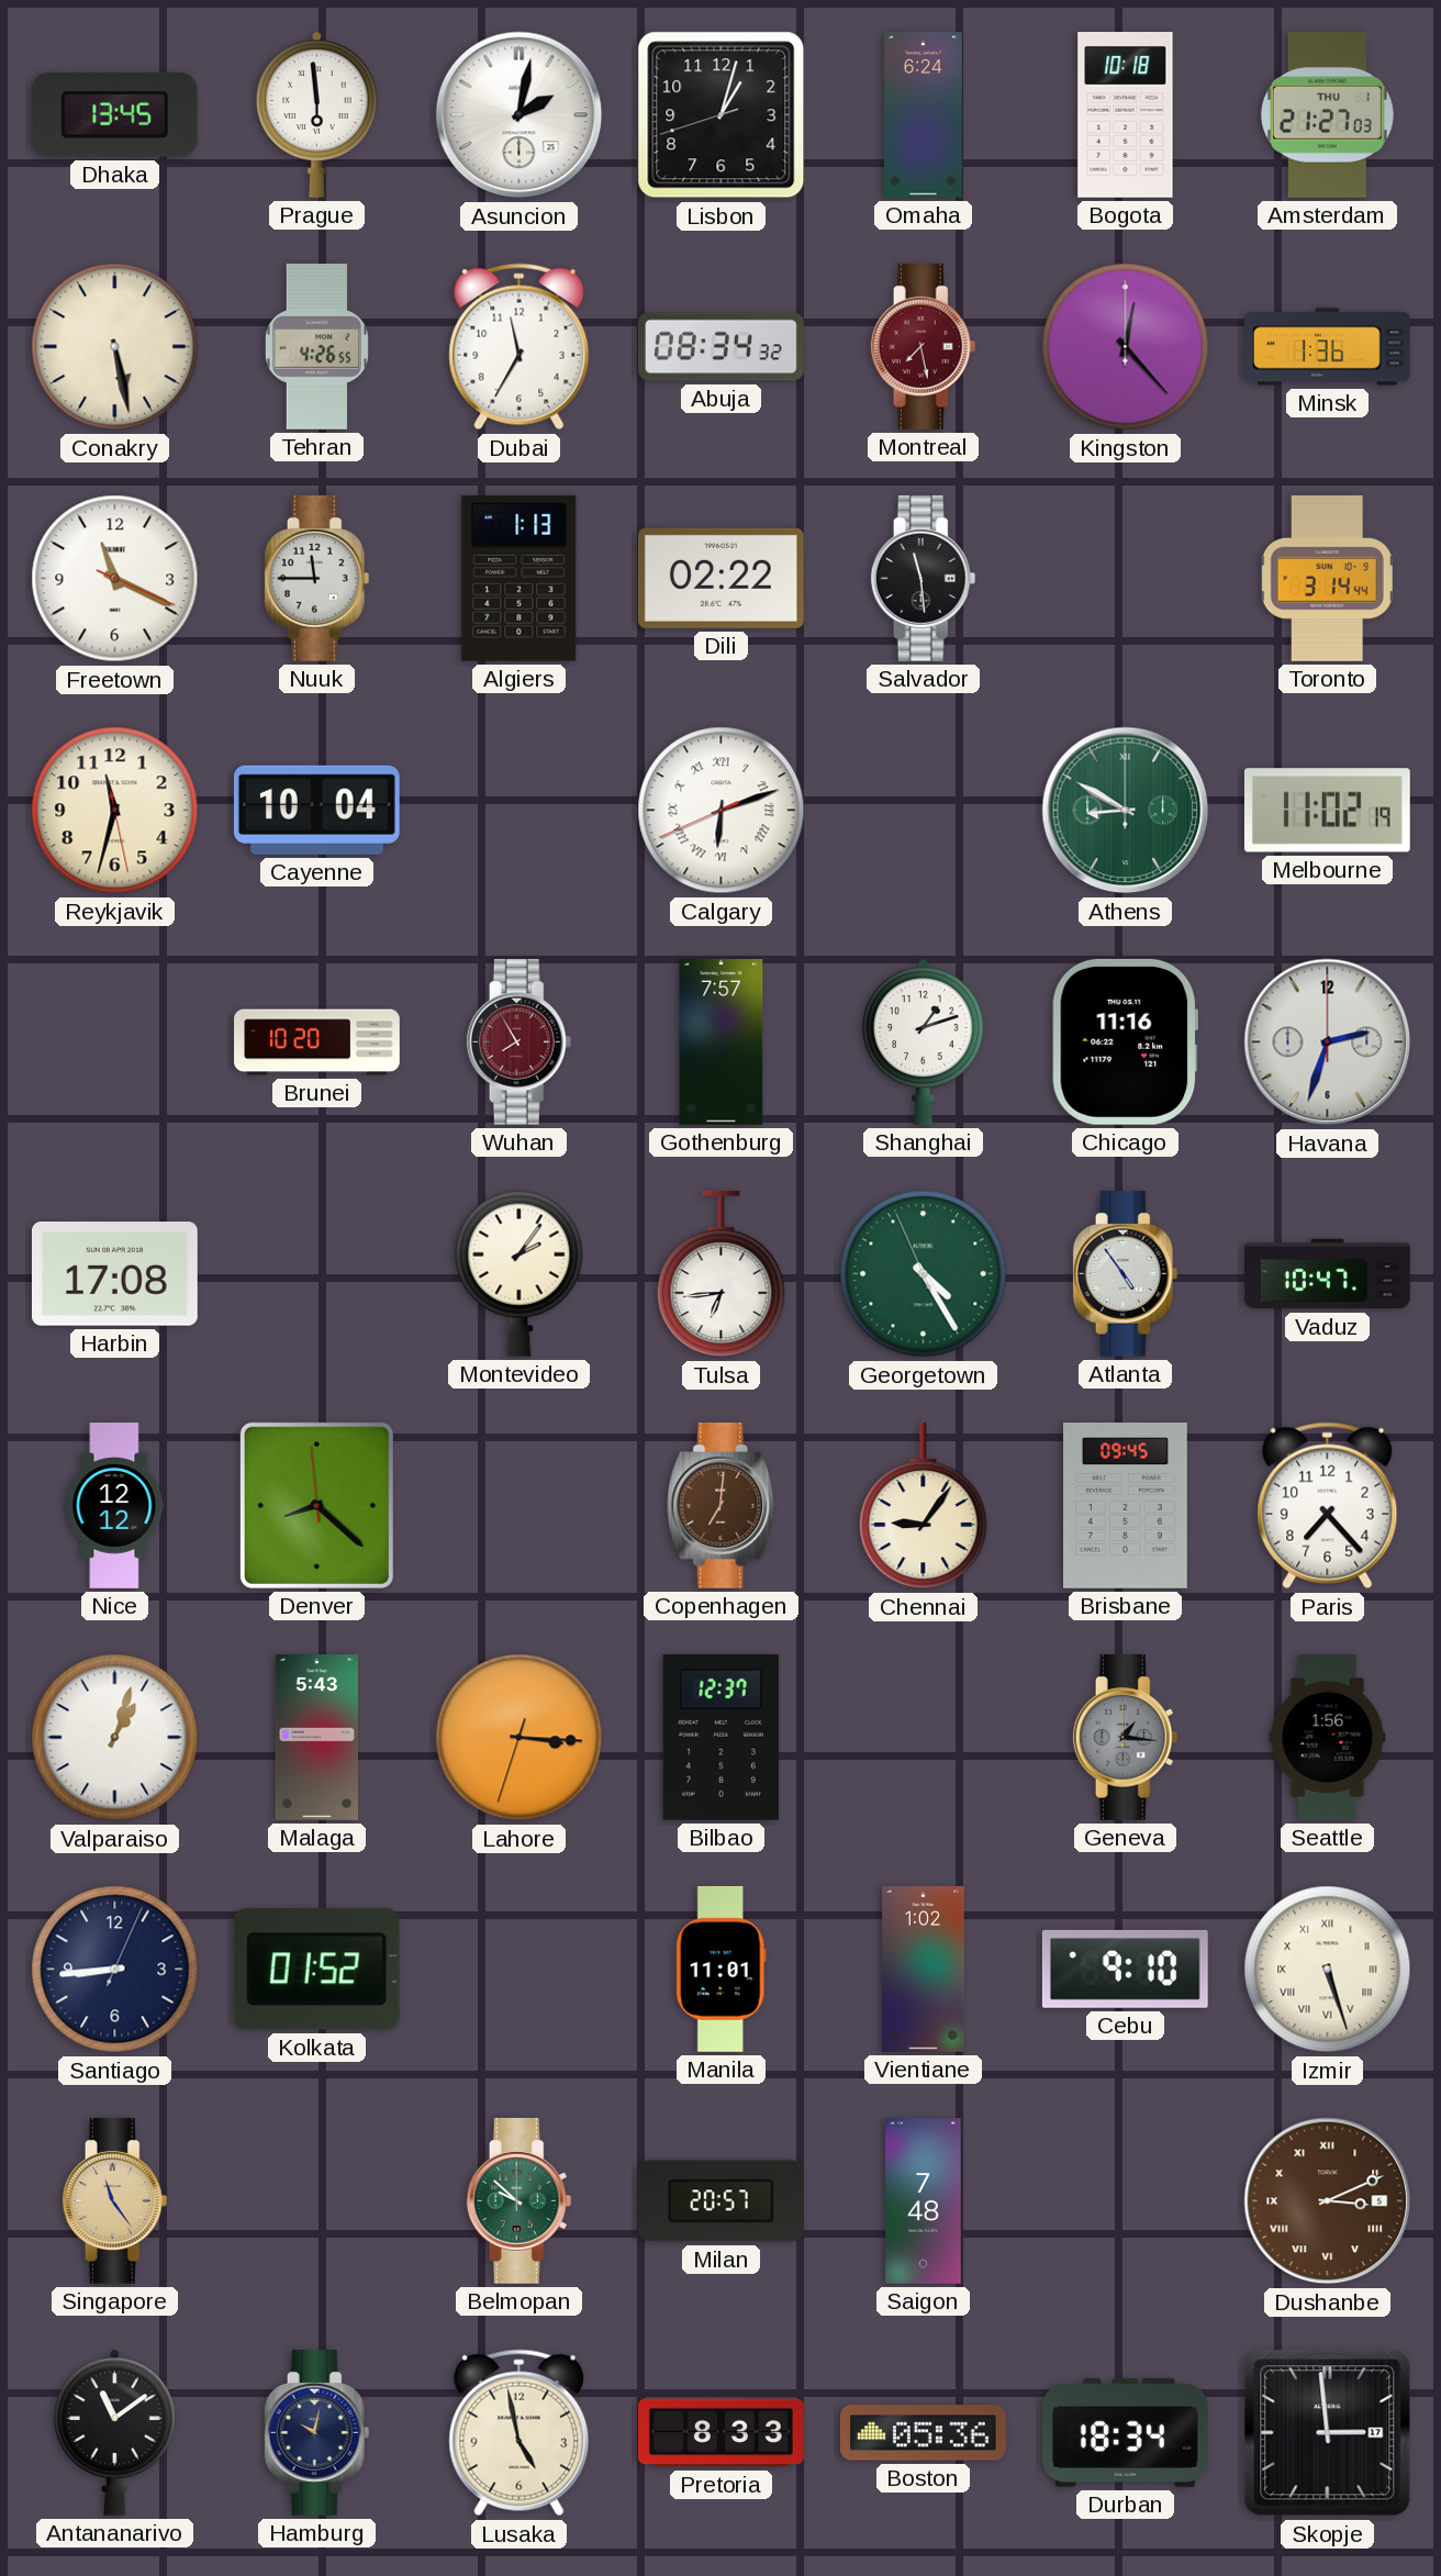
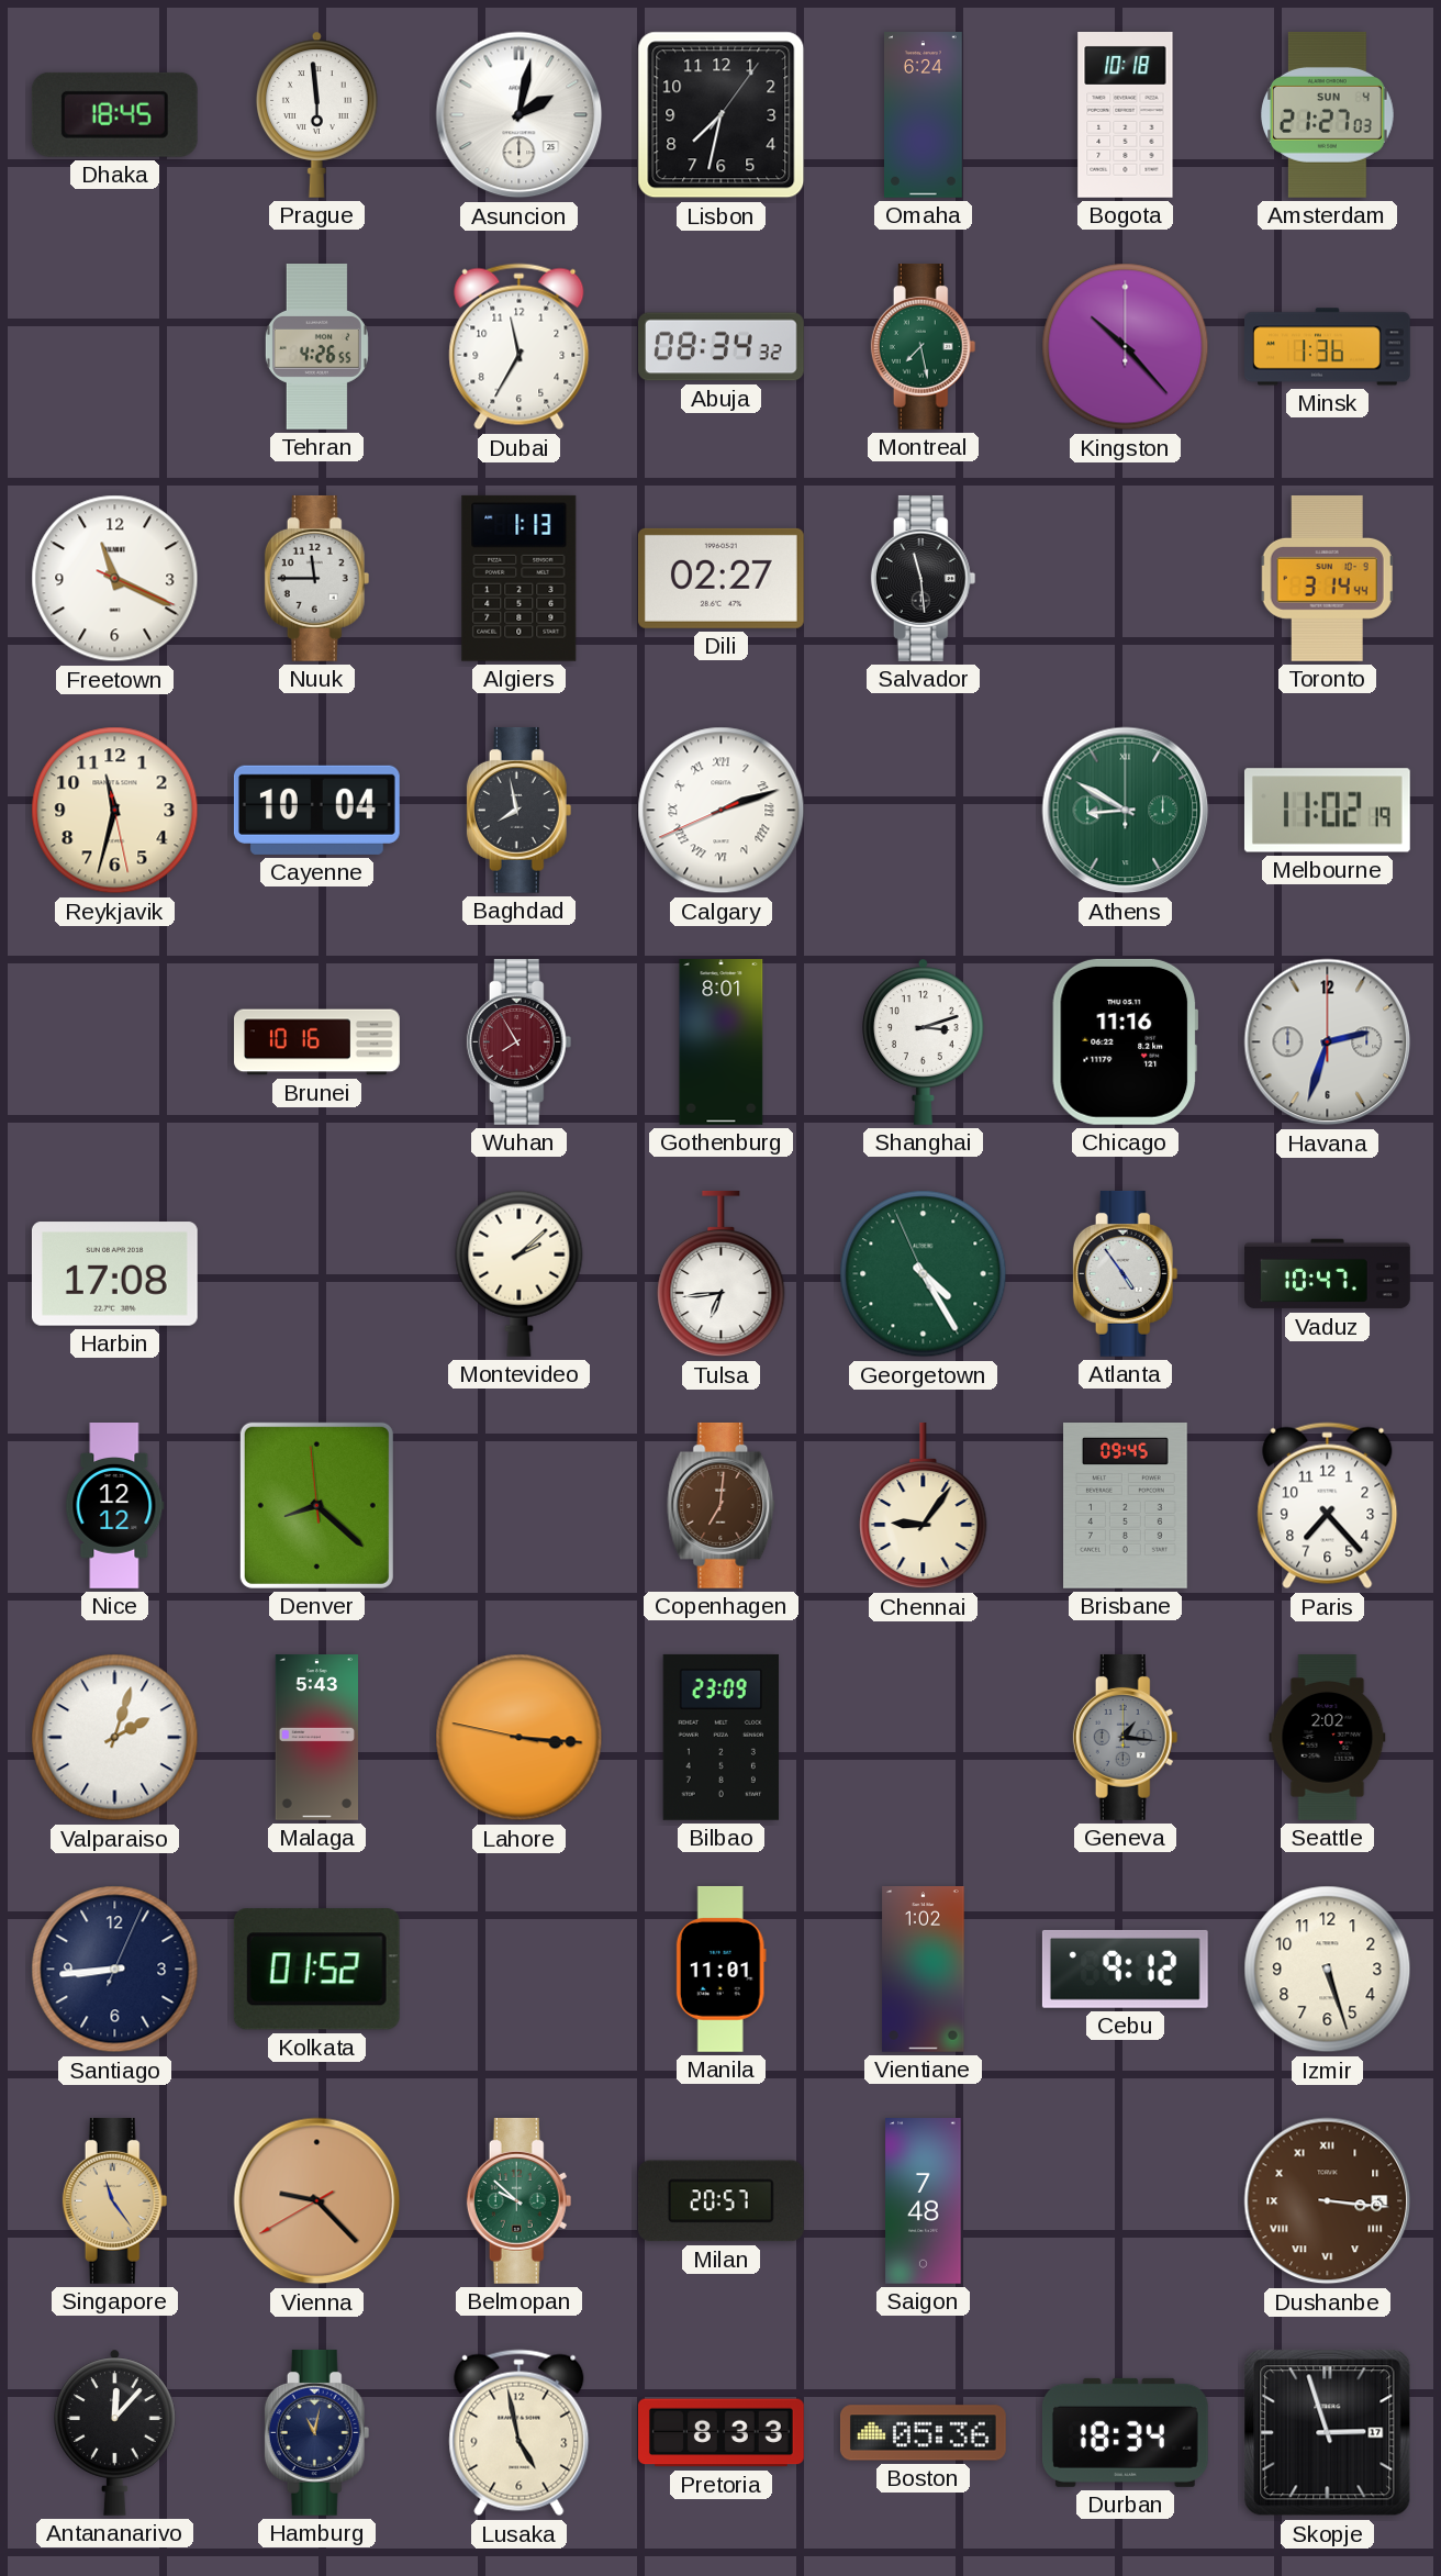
Dhaka: 13:45 -> 18:45 (114, 114)
Lisbon: 1:02 -> 7:32 (722, 115)
Amsterdam date: THU 1 -> SUN 4 (1328, 114)
Conakry: 5:28 -> none (115, 347)
Montreal dial: burgundy -> green (924, 346)
Kingston: 12:23 -> 10:23 (1126, 347)
Dili: 02:22 -> 02:27 (720, 578)
Baghdad: none -> 7:58 (520, 810)
Calgary: 6:11 -> 2:11 (722, 811)
Brunei: 10:20 -> 10:16 (317, 1042)
Gothenburg: 7:57 -> 8:01 (722, 1042)
Shanghai: 1:12 -> 3:12 (924, 1041)
Montevideo: 2:06 -> 2:08 (520, 1273)
Valparaiso: 1:03 -> 2:03 (115, 1738)
Lahore: 3:15:33 -> 3:15:47 (520, 1738)
Bilbao: 12:37 -> 23:09 (720, 1737)
Seattle: 1:56 -> 2:02 (1328, 1738)
Cebu: 9:10 -> 9:12 (1125, 1969)
Izmir numerals: Roman -> Arabic (1328, 1970)
Vienna: none -> 9:22 (317, 2201)
Dushanbe: 3:11 -> 3:16 (1328, 2201)
Antananarivo: 11:09 -> 12:07 (115, 2432)
Hamburg: 10:02 -> 11:02 (317, 2432)
Skopje: 2:59 -> 2:57 (1328, 2433)
